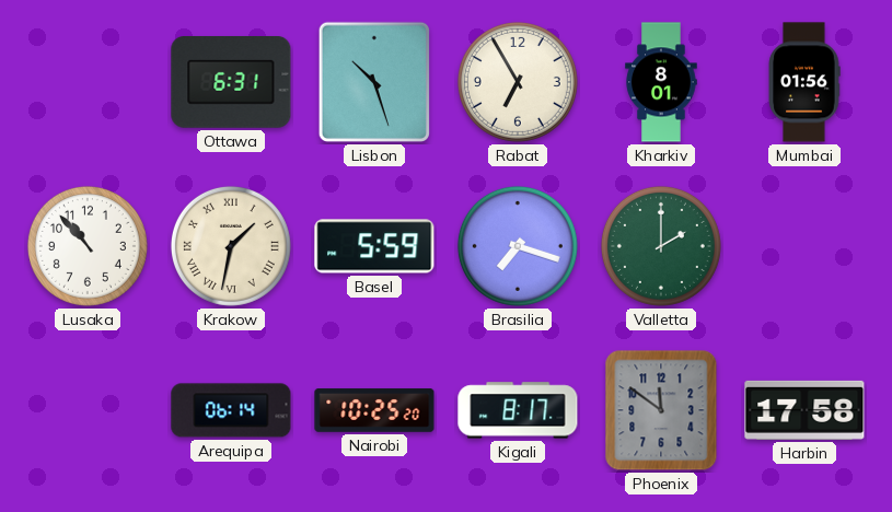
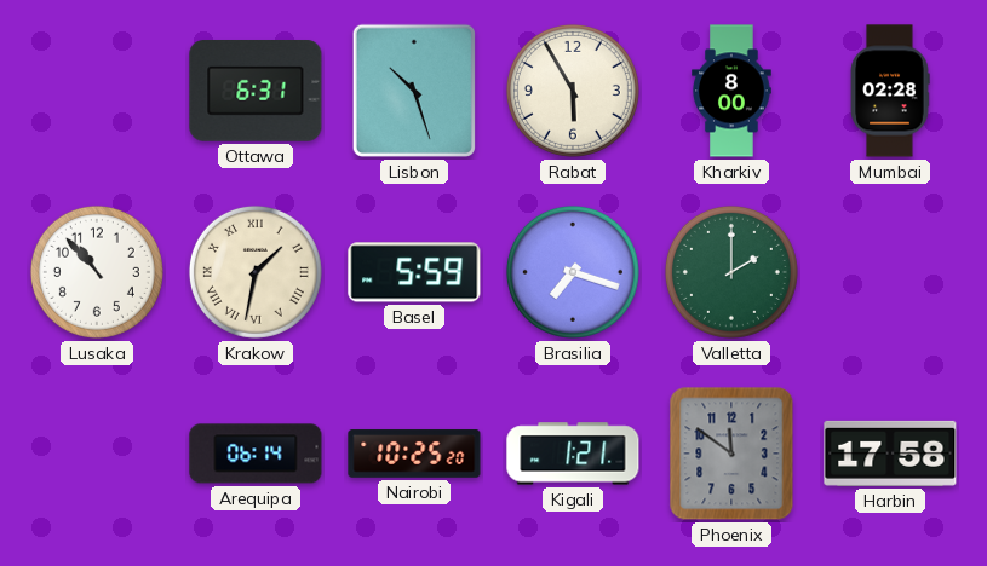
Rabat: 6:55 -> 5:55 (573, 91)
Kharkiv: 8:01 -> 8:00 (731, 91)
Mumbai: 01:56 -> 02:28 (890, 91)
Kigali: 8:17 -> 1:21 (573, 454)
